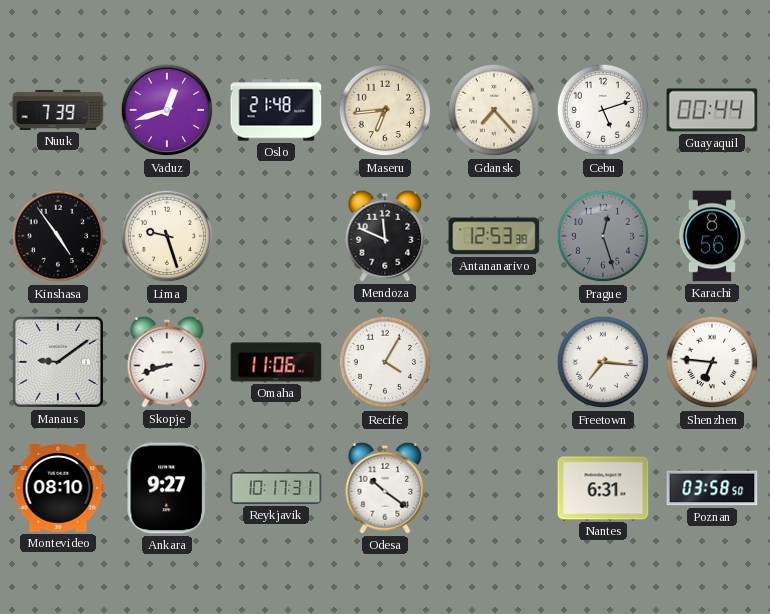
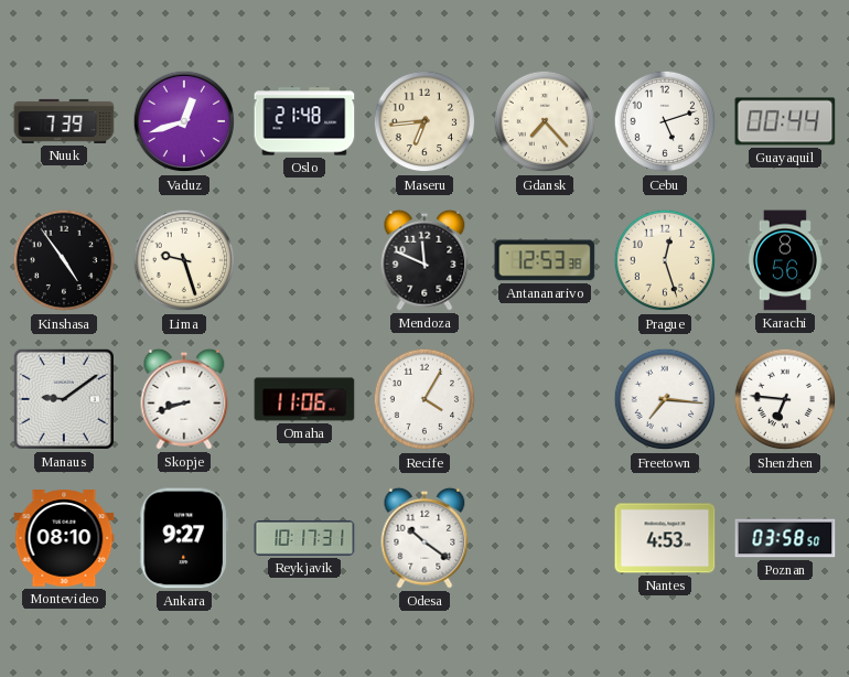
Prague dial: grey -> cream (665, 260)
Nantes: 6:31 -> 4:53 (665, 538)
